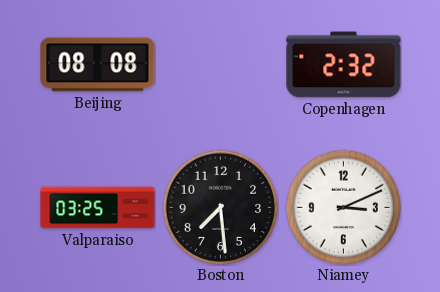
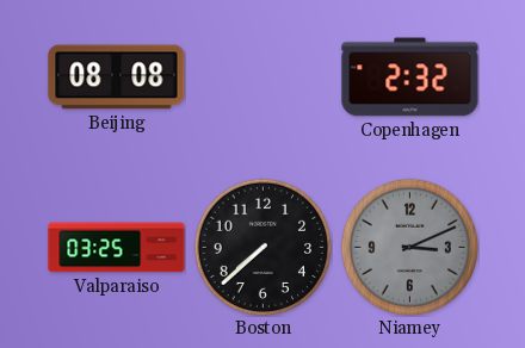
Boston: 7:29 -> 7:38 (262, 247)
Niamey dial: white -> grey (409, 247)
